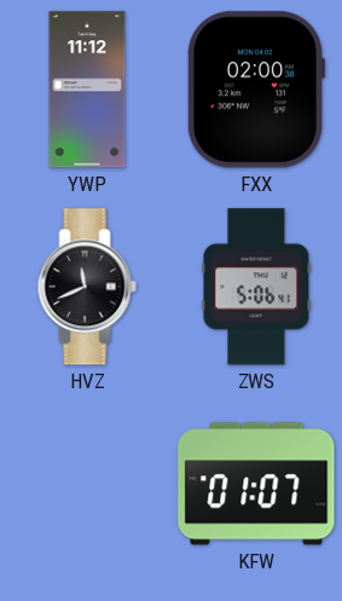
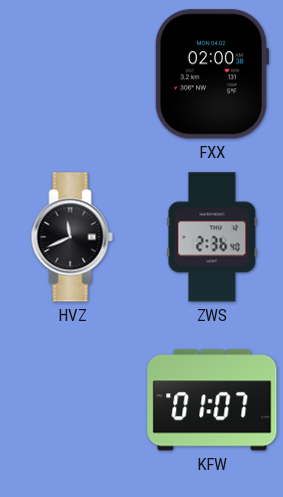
YWP: 11:12 -> none (87, 89)
ZWS: 5:06 -> 2:36 (212, 237)
